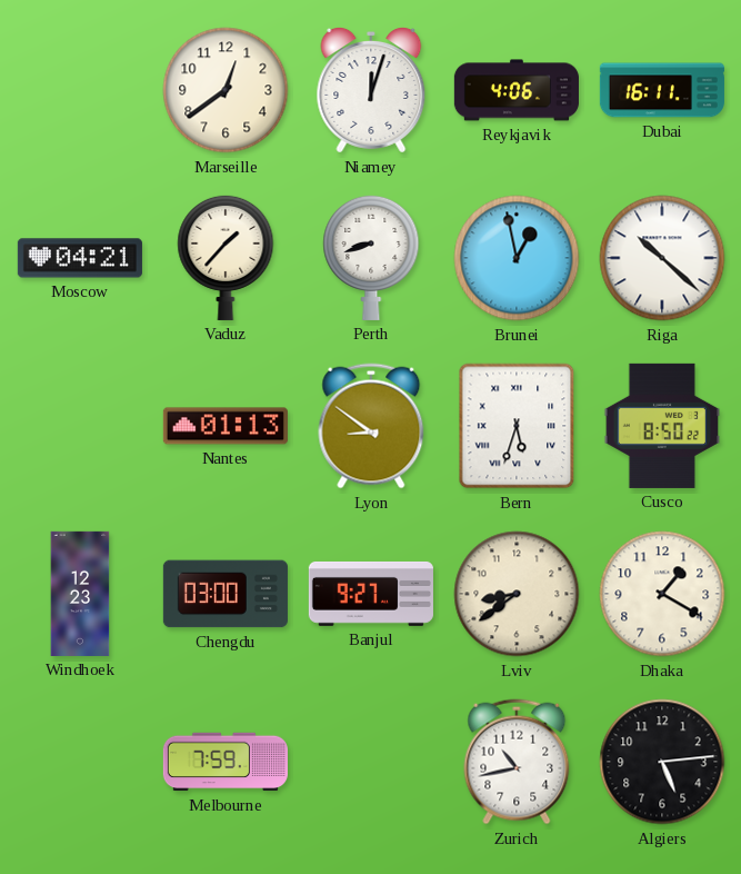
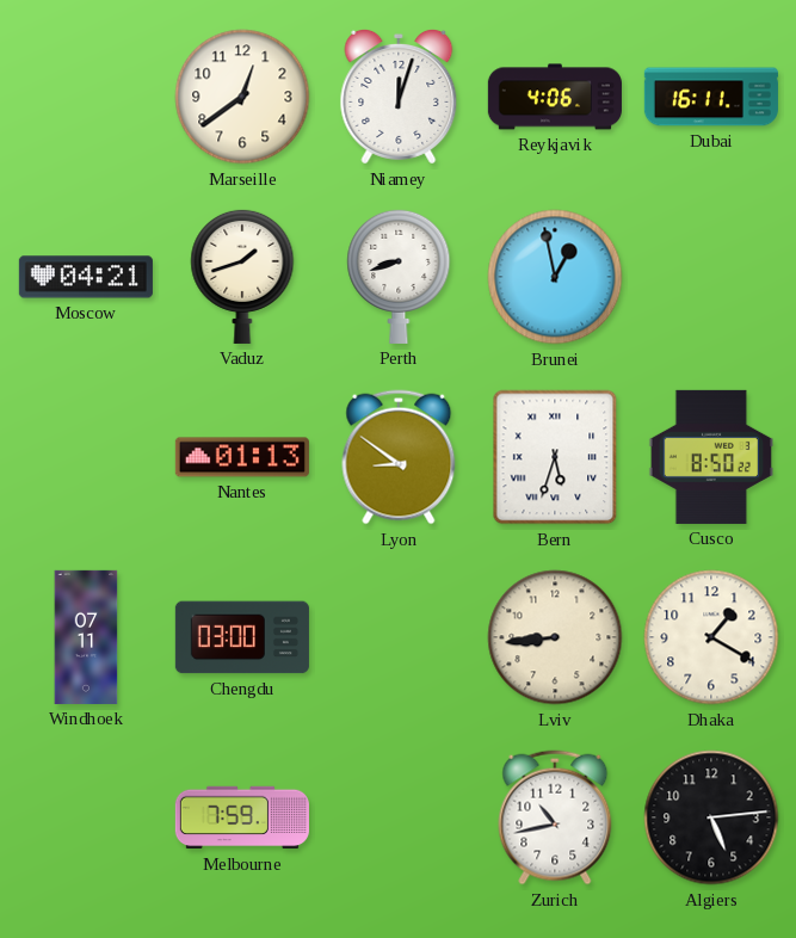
Vaduz: 1:37 -> 1:42 (242, 276)
Riga: 10:22 -> none (662, 258)
Windhoek: 12:23 -> 07:11 (86, 637)
Banjul: 9:27 -> none (371, 594)
Lviv: 8:39 -> 8:44 (555, 637)
